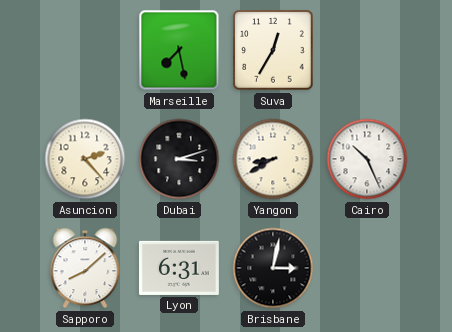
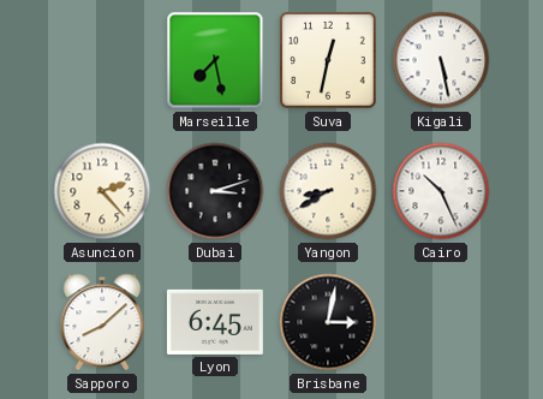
Suva: 12:35 -> 12:32 (328, 60)
Kigali: none -> 5:28 (441, 60)
Lyon: 6:31 -> 6:45 (215, 322)
